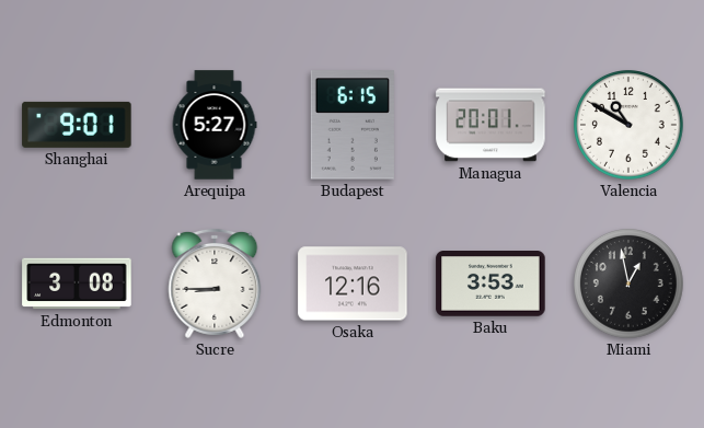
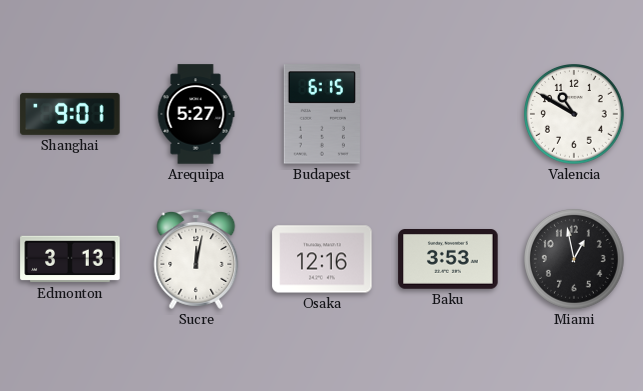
Managua: 20:01 -> none (491, 125)
Edmonton: 3:08 -> 3:13 (70, 259)
Sucre: 8:45 -> 12:02 (196, 259)
